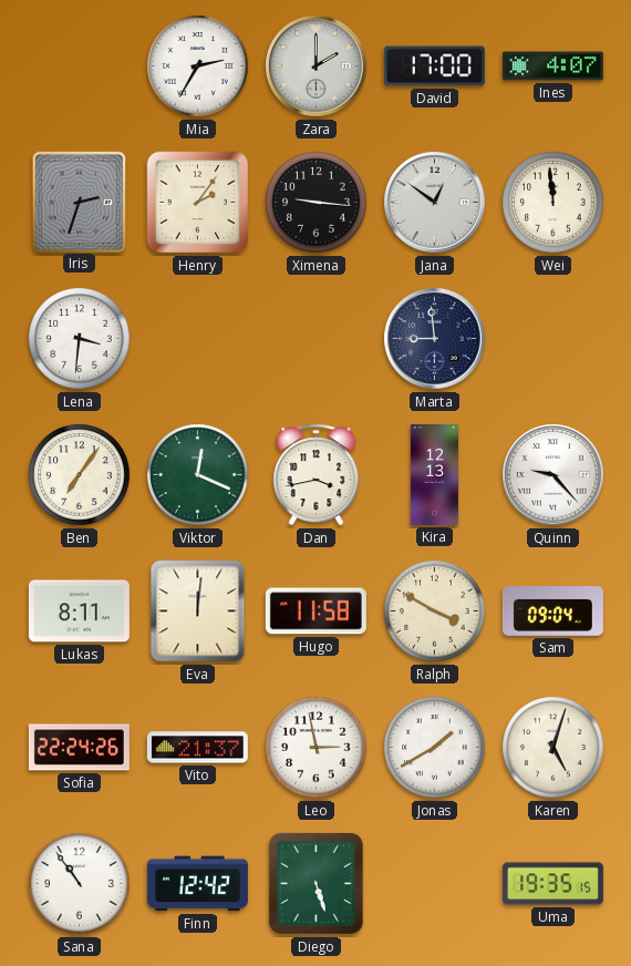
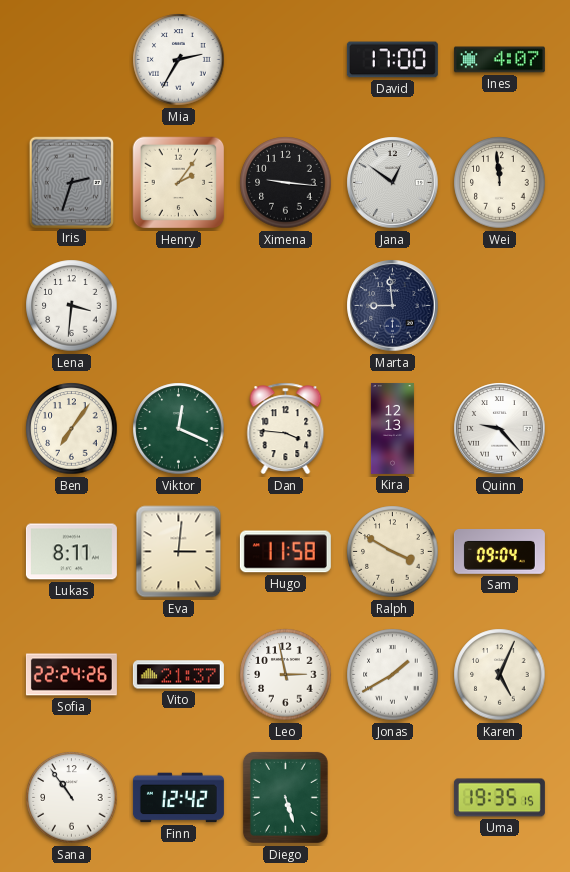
Zara: 2:00 -> none (317, 66)
Dan: 3:43 -> 3:46 (286, 429)
Eva: 12:01 -> 3:01 (179, 552)
Karen: 5:03 -> 5:04 (500, 675)
